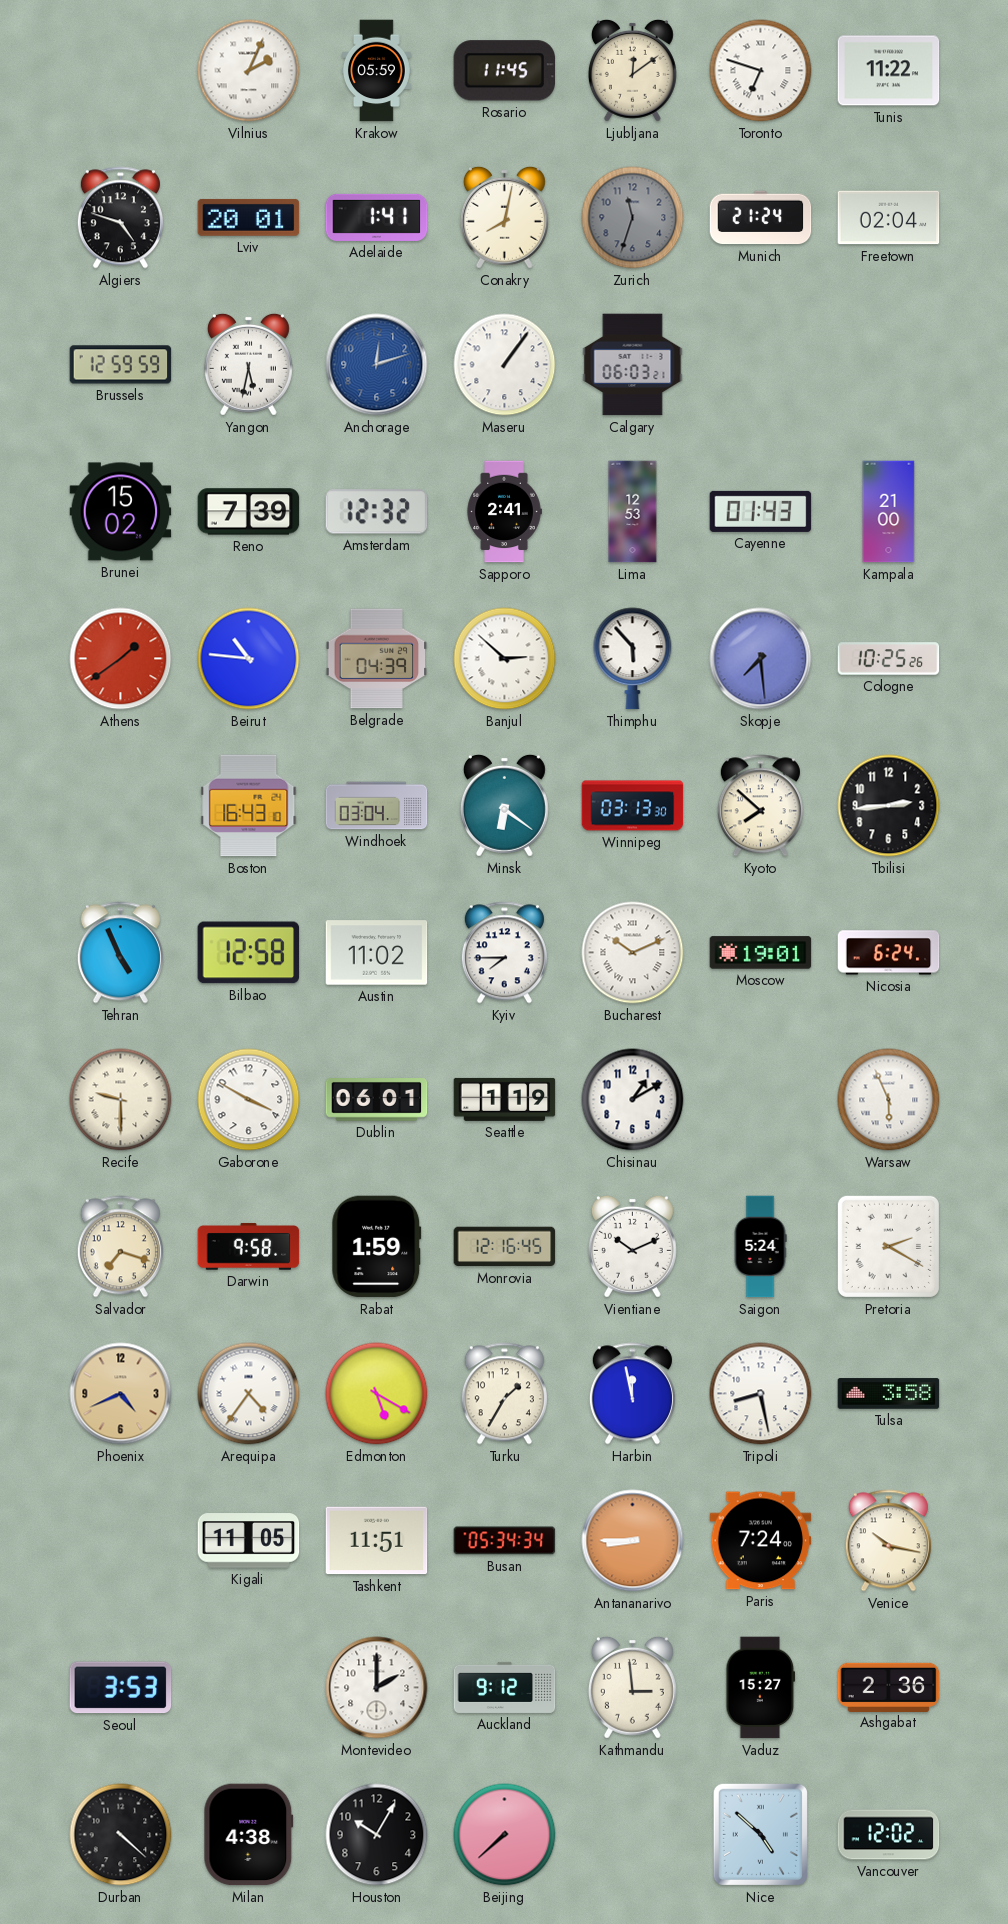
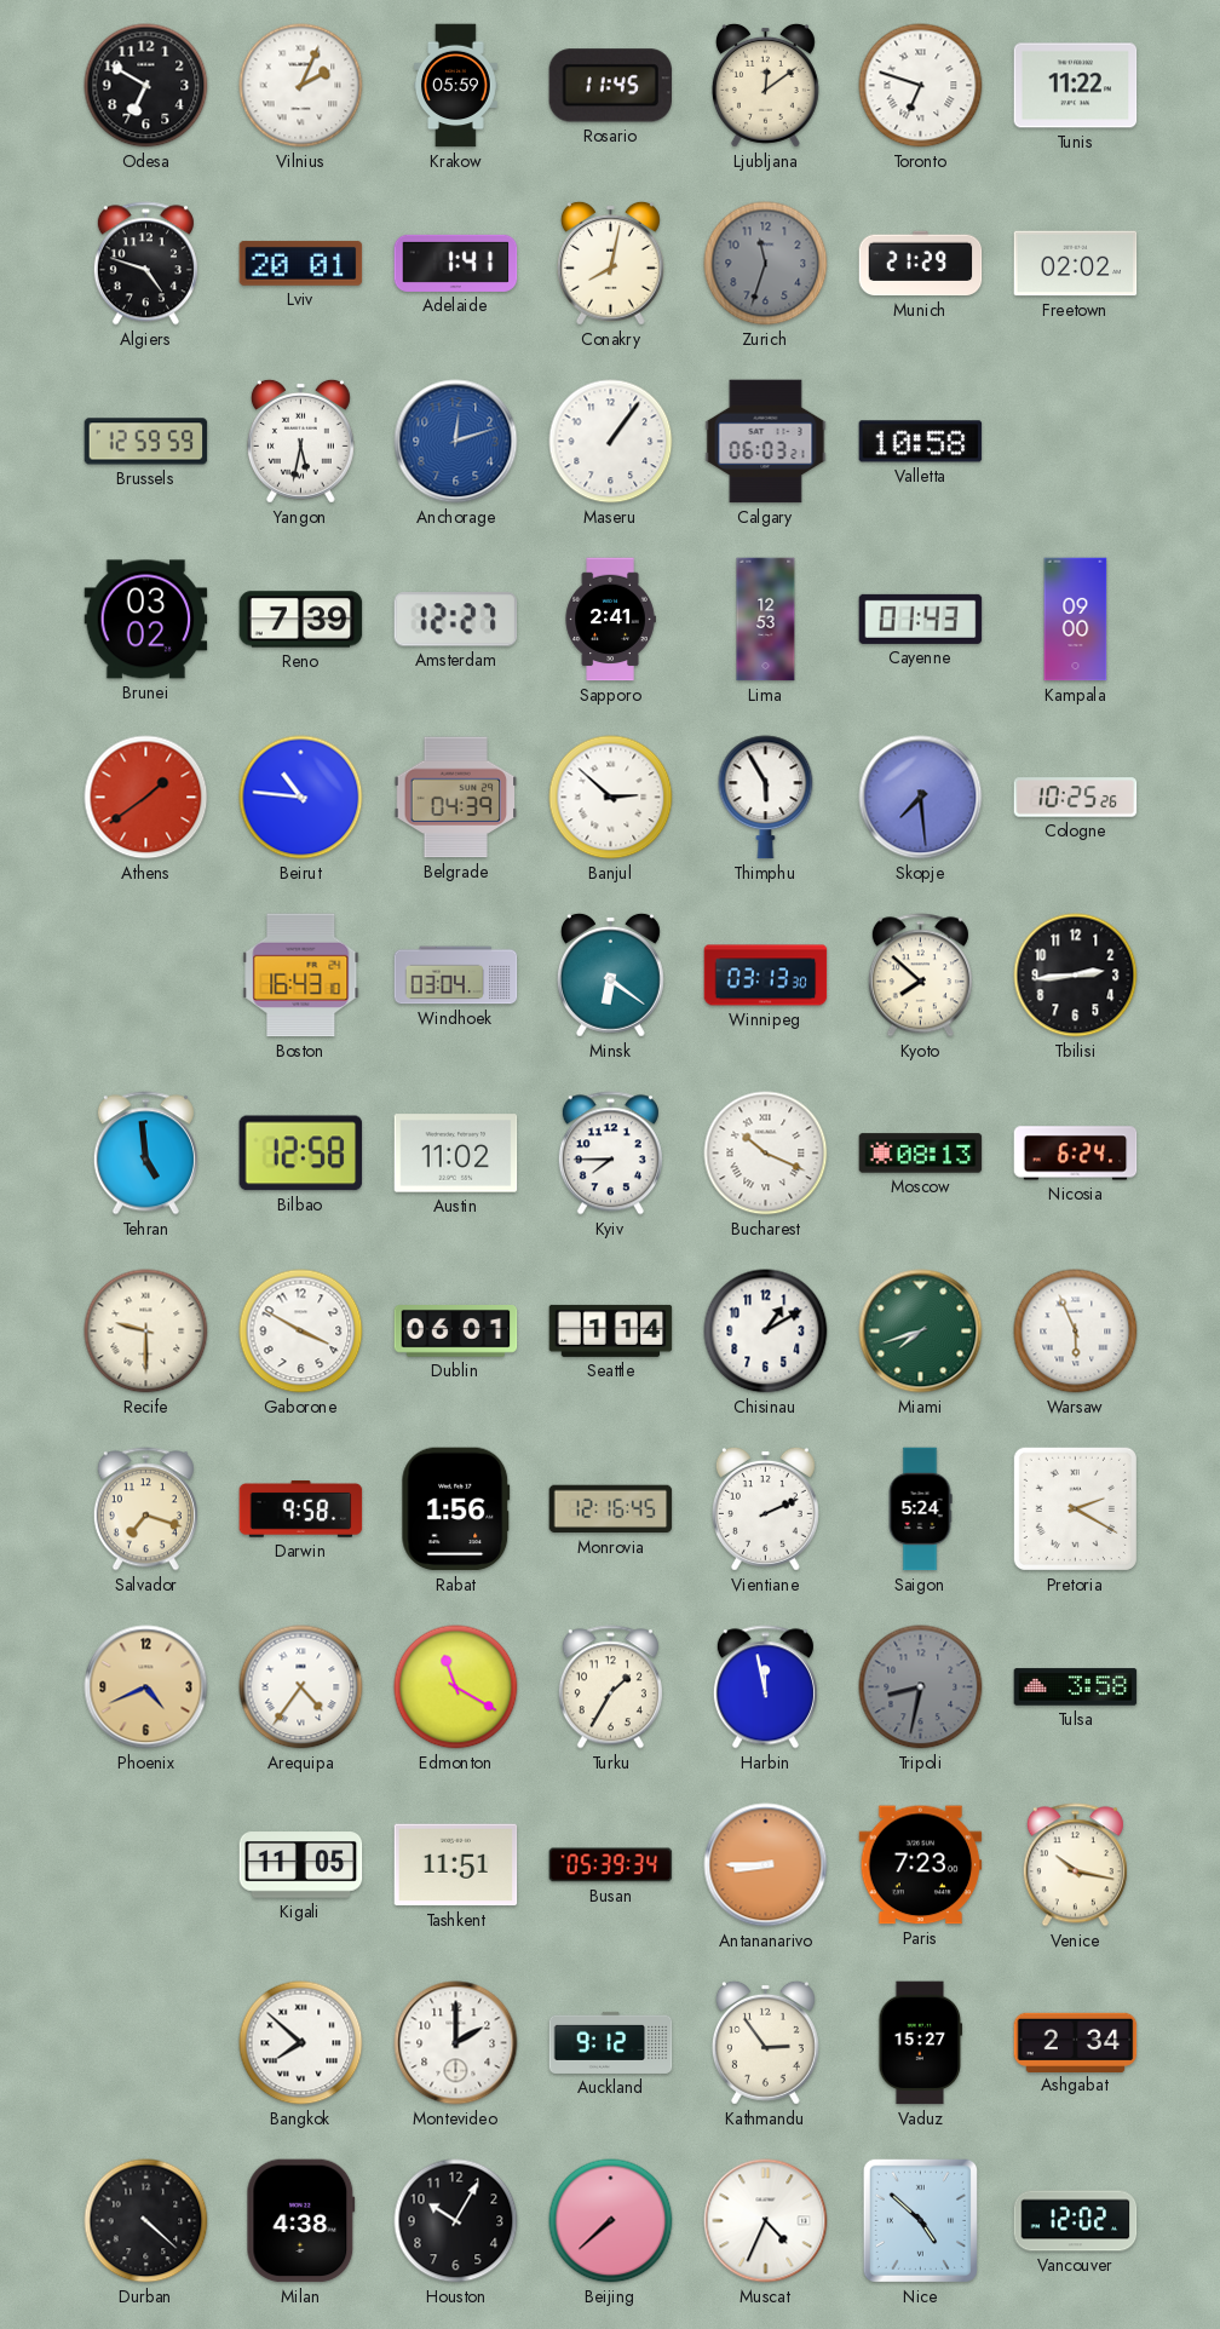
Odesa: none -> 6:50 (146, 86)
Munich: 21:24 -> 21:29 (921, 264)
Freetown: 02:04 -> 02:02 (1076, 264)
Valletta: none -> 10:58 (921, 442)
Brunei: 15:02 -> 03:02 (146, 620)
Amsterdam: 12:32 -> 12:27 (456, 620)
Kampala: 21:00 -> 09:00 (1076, 620)
Thimphu: 5:53 -> 5:55 (766, 798)
Tehran: 4:56 -> 4:59 (145, 1154)
Bucharest: 10:11 -> 10:19 (766, 1154)
Moscow: 19:01 -> 08:13 (921, 1154)
Seattle: 1:19 -> 1:14 (611, 1330)
Miami: none -> 7:42 (921, 1332)
Rabat: 1:59 -> 1:56 (456, 1509)
Vientiane: 10:11 -> 2:11 (765, 1508)
Edmonton: 5:20 -> 11:20 (456, 1687)
Tripoli: 8:28 -> 8:32 (921, 1687)
Tripoli dial: white -> grey (921, 1687)
Busan: 05:34 -> 05:39 (611, 1865)
Paris: 7:24 -> 7:23 (921, 1865)
Seoul: 3:53 -> none (121, 1688)
Bangkok: none -> 7:52 (301, 2043)
Kathmandu: 2:59 -> 2:54 (765, 2042)
Ashgabat: 2:36 -> 2:34 (1076, 2042)
Muscat: none -> 4:34 (766, 2221)
